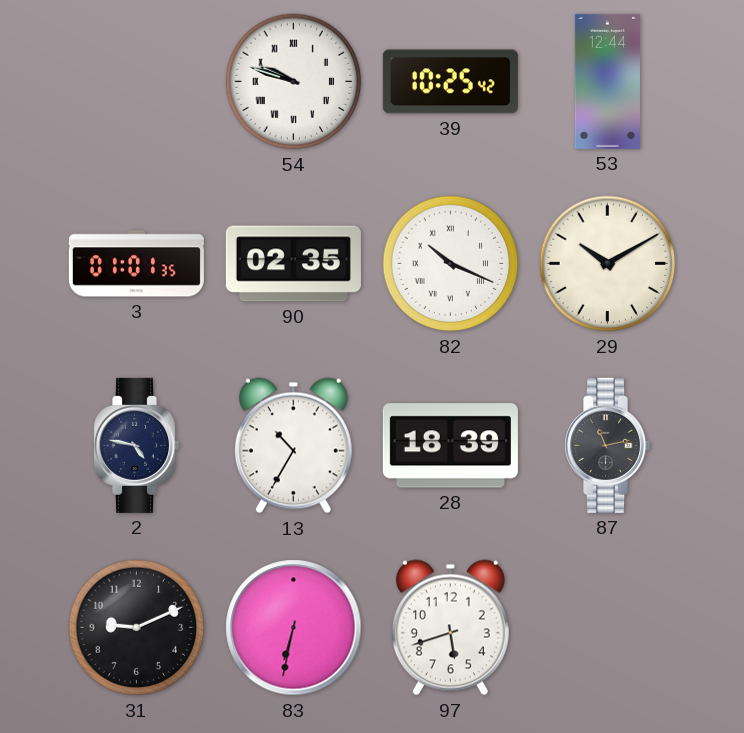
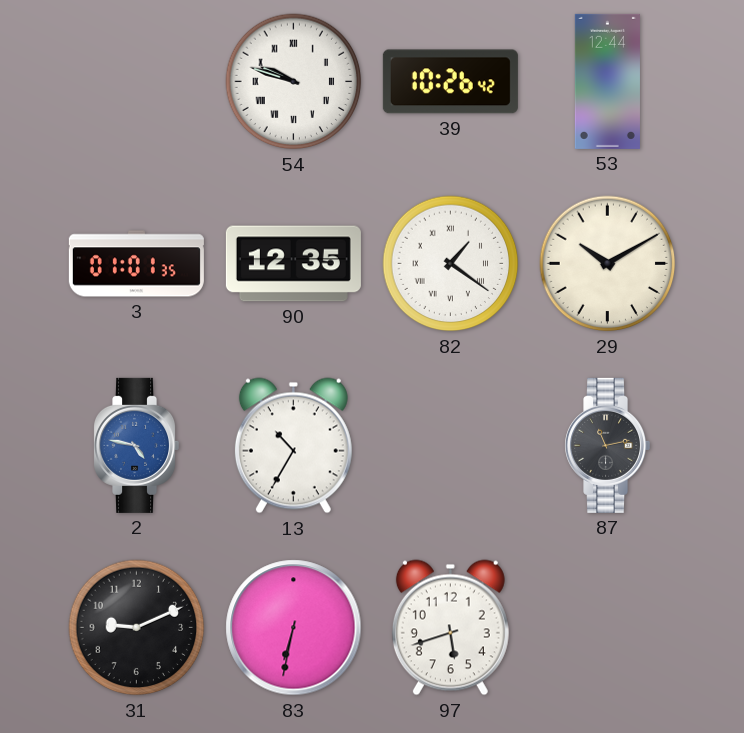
39: 10:25 -> 10:26 (450, 82)
90: 02:35 -> 12:35 (293, 264)
82: 10:19 -> 1:21 (451, 264)
2 dial: navy -> blue (137, 445)
28: 18:39 -> none (450, 446)
